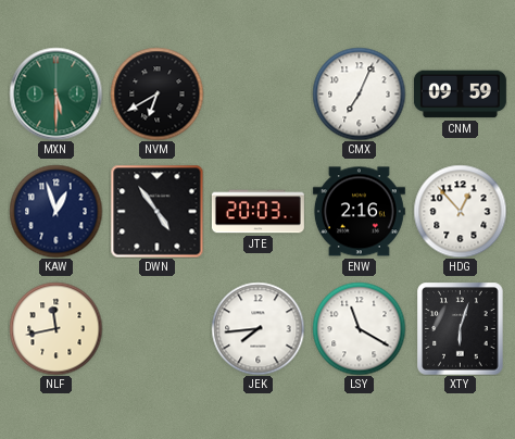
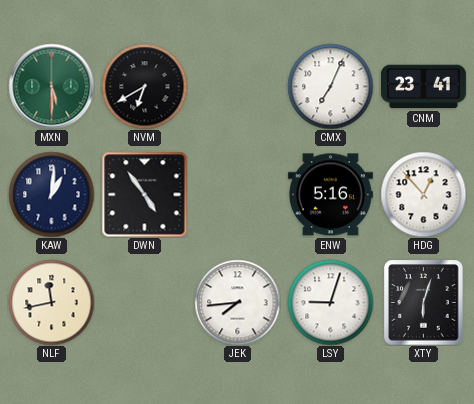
CNM: 09:59 -> 23:41 (423, 87)
KAW: 12:57 -> 1:01 (51, 194)
JTE: 20:03 -> none (257, 212)
ENW: 2:16 -> 5:16 (330, 195)
LSY: 11:20 -> 9:03 (330, 302)
